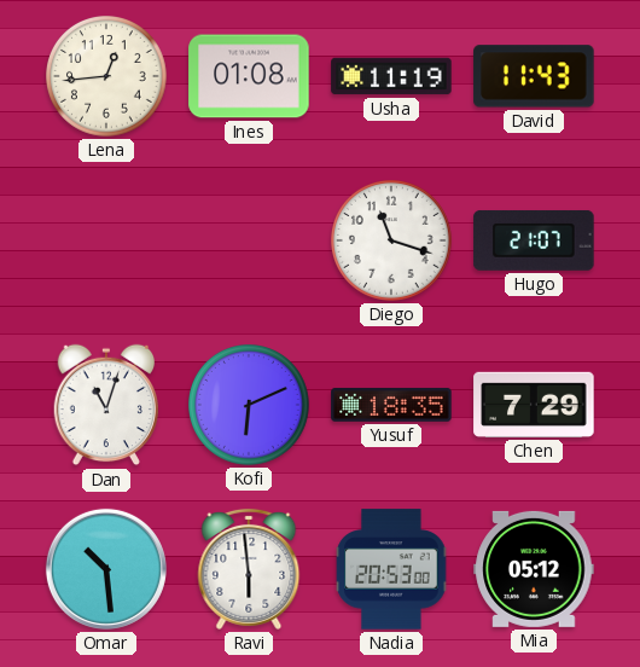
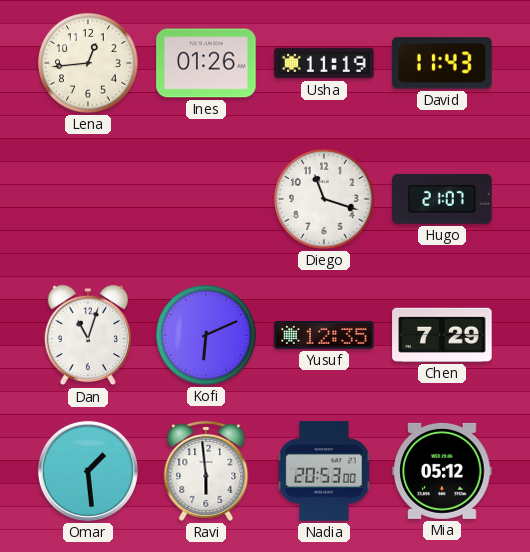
Ines: 01:08 -> 01:26 (206, 63)
Yusuf: 18:35 -> 12:35 (324, 335)
Omar: 10:29 -> 1:29 (88, 471)
